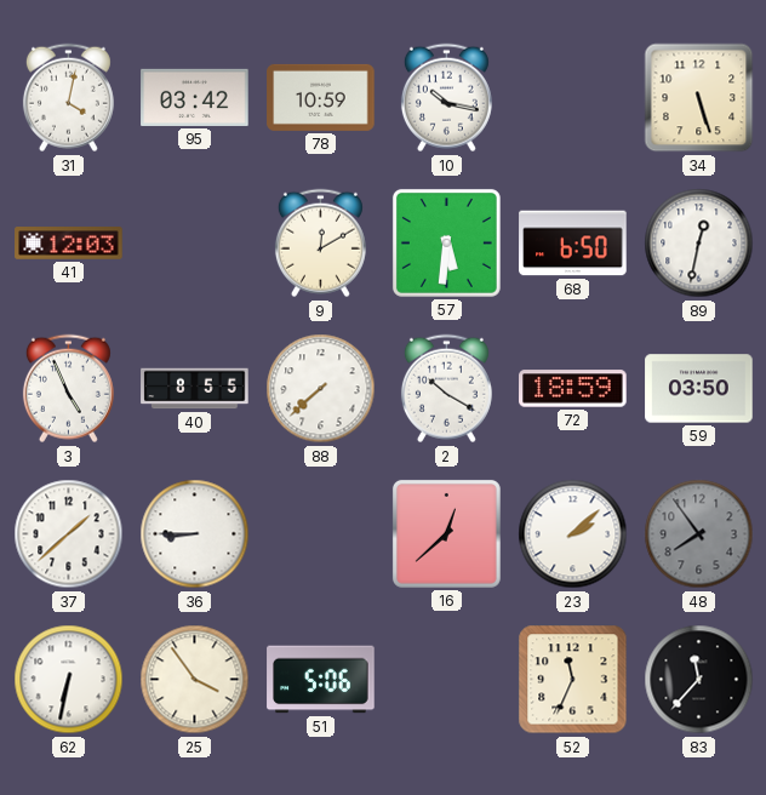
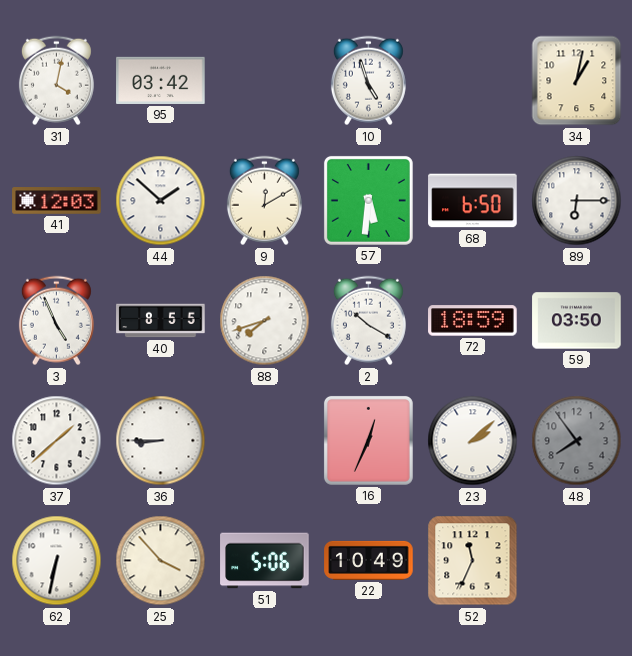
78: 10:59 -> none (321, 97)
10: 10:17 -> 4:57 (368, 81)
34: 5:27 -> 1:02 (577, 81)
44: none -> 1:52 (161, 201)
89: 12:32 -> 6:15 (577, 201)
88: 7:38 -> 7:42 (265, 321)
16: 12:38 -> 12:34 (368, 440)
25: 3:54 -> 3:53 (161, 561)
22: none -> 10:49 (369, 560)
83: 11:37 -> none (699, 680)
